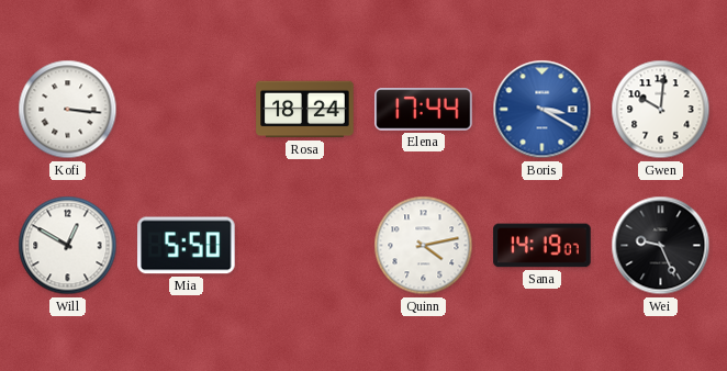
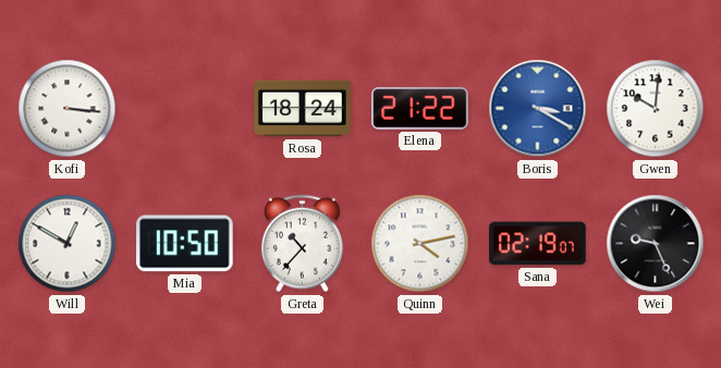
Elena: 17:44 -> 21:22 (420, 109)
Mia: 5:50 -> 10:50 (185, 244)
Greta: none -> 10:37 (302, 244)
Sana: 14:19 -> 02:19 (538, 244)
